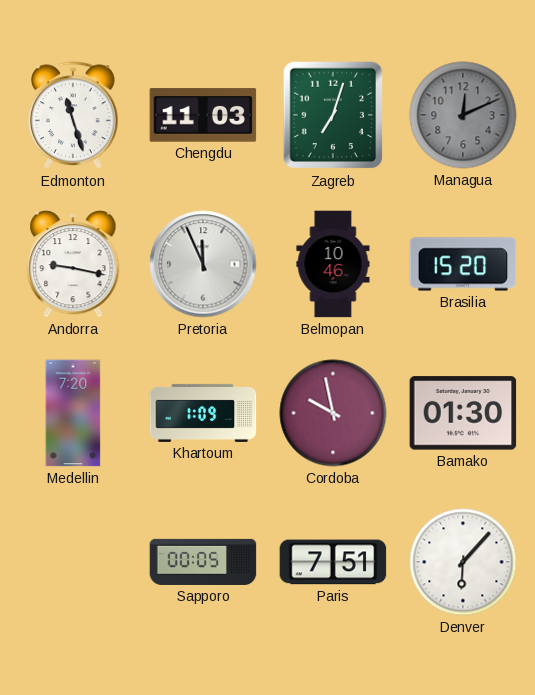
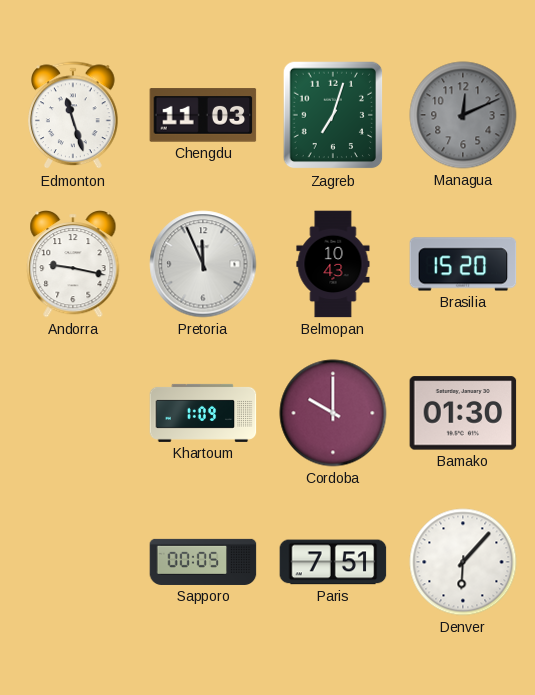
Belmopan: 10:46 -> 10:43 (333, 264)
Medellin: 7:20 -> none (73, 413)
Cordoba: 9:58 -> 10:00 (333, 413)
